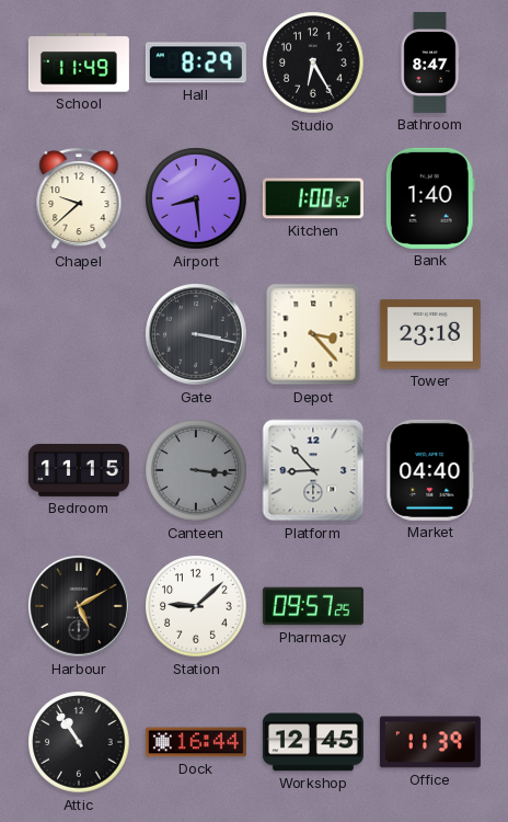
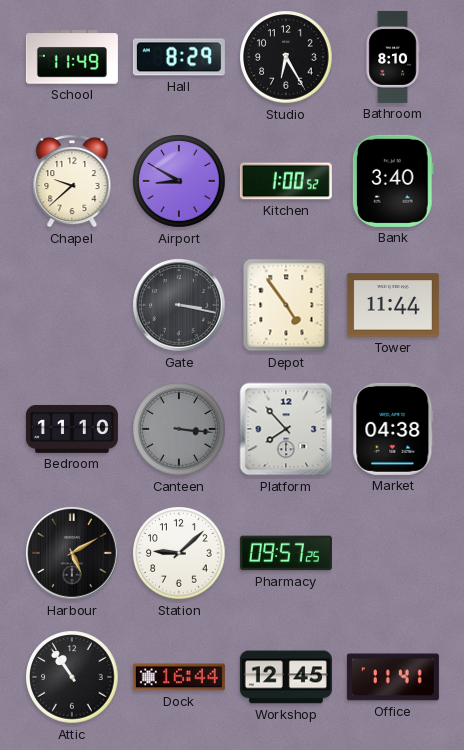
Bathroom: 8:47 -> 8:10 (393, 57)
Airport: 8:29 -> 8:50 (179, 181)
Bank: 1:40 -> 3:40 (393, 181)
Depot: 3:23 -> 4:54 (286, 305)
Tower: 23:18 -> 11:44 (393, 305)
Bedroom: 11:15 -> 11:10 (72, 429)
Platform: 8:53 -> 7:53 (286, 429)
Market: 04:40 -> 04:38 (393, 429)
Office: 11:39 -> 11:41 (393, 677)
